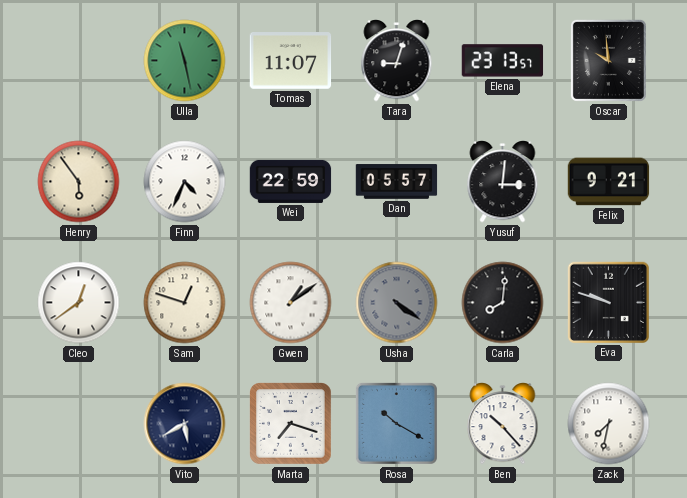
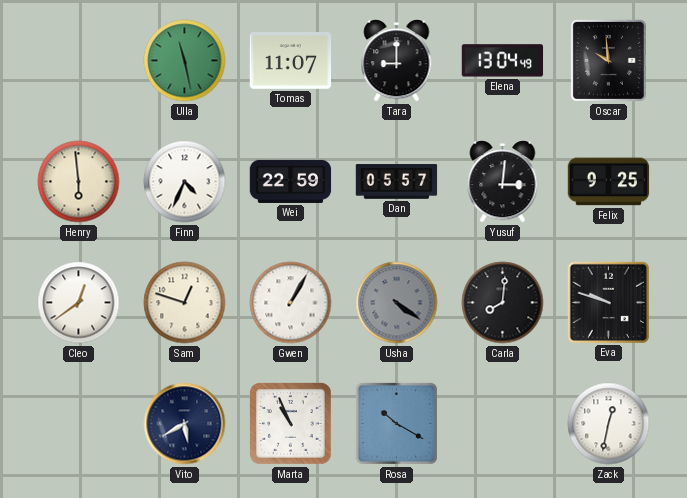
Tara: 9:03 -> 9:00 (397, 61)
Elena: 23:13 -> 13:04 (503, 61)
Henry: 5:54 -> 5:59 (79, 182)
Felix: 9:21 -> 9:25 (609, 182)
Gwen: 1:09 -> 1:05 (291, 303)
Marta: 7:18 -> 10:56 (291, 424)
Ben: 10:23 -> none (503, 424)
Zack: 7:32 -> 12:32 (609, 424)
